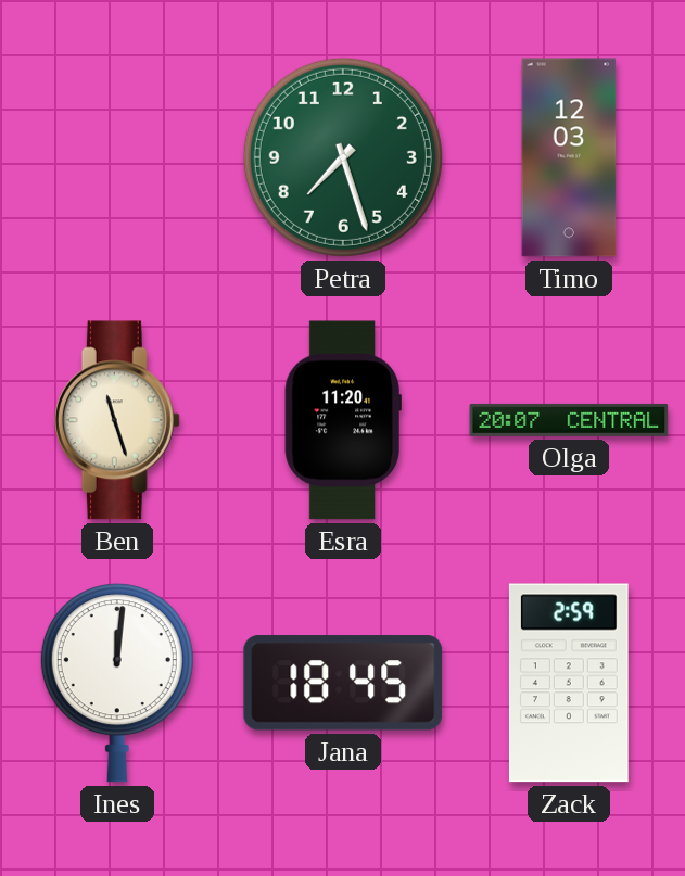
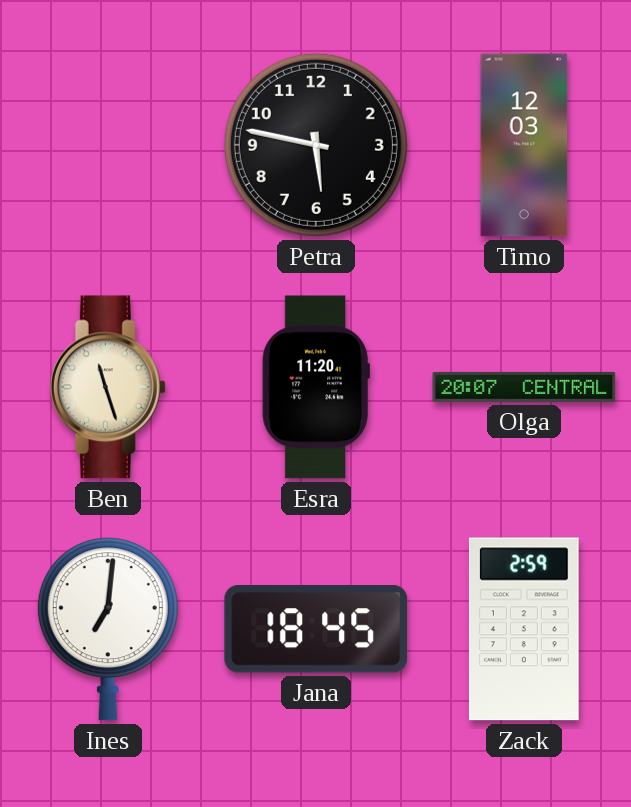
Petra: 7:27 -> 5:47 (316, 145)
Petra dial: green -> black (316, 145)
Ines: 12:01 -> 7:01 (108, 629)
